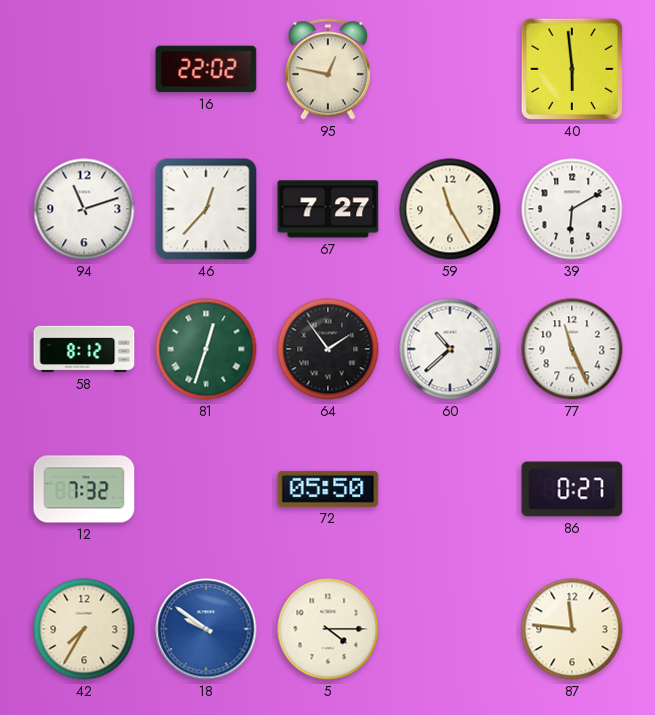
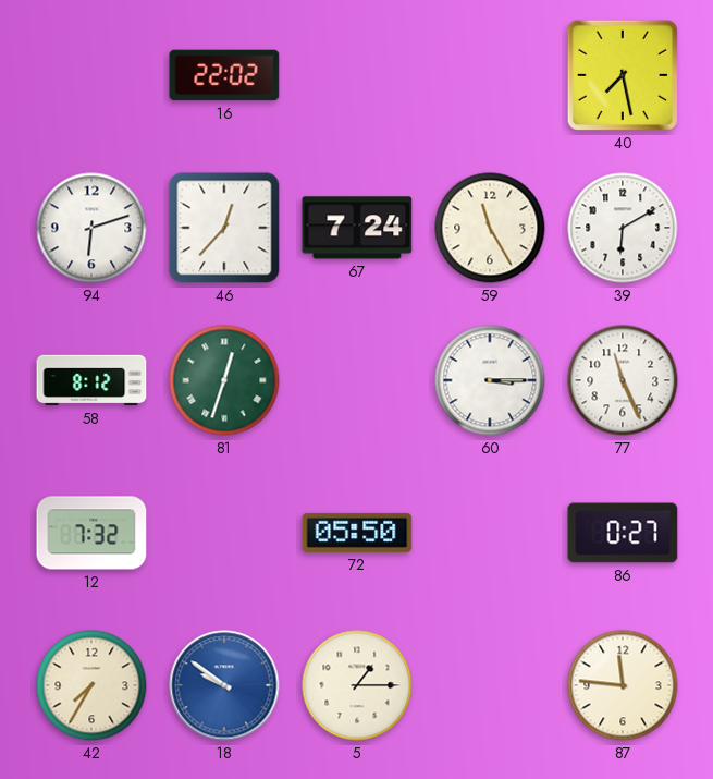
95: 12:47 -> none (328, 69)
40: 5:59 -> 7:28 (623, 75)
94: 11:12 -> 6:12 (91, 228)
67: 7:27 -> 7:24 (357, 228)
64: 1:54 -> none (328, 349)
60: 10:38 -> 3:15 (490, 380)
5: 4:15 -> 1:15 (357, 685)
